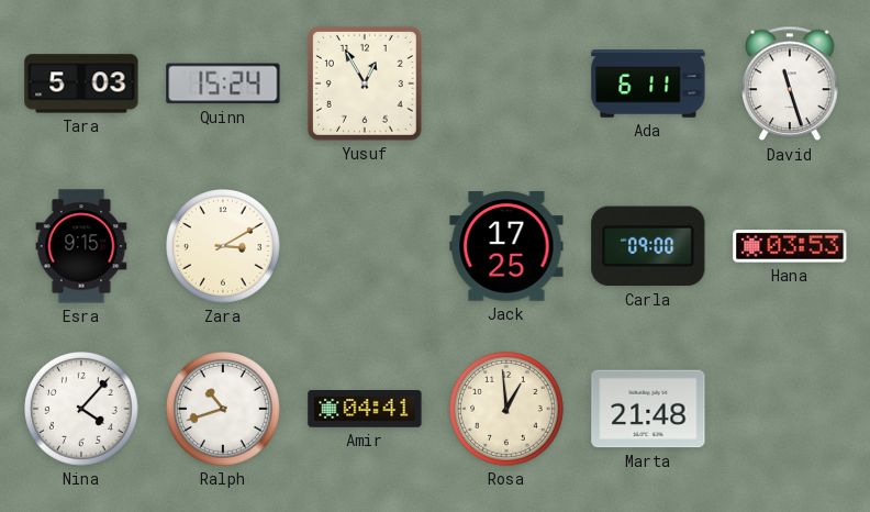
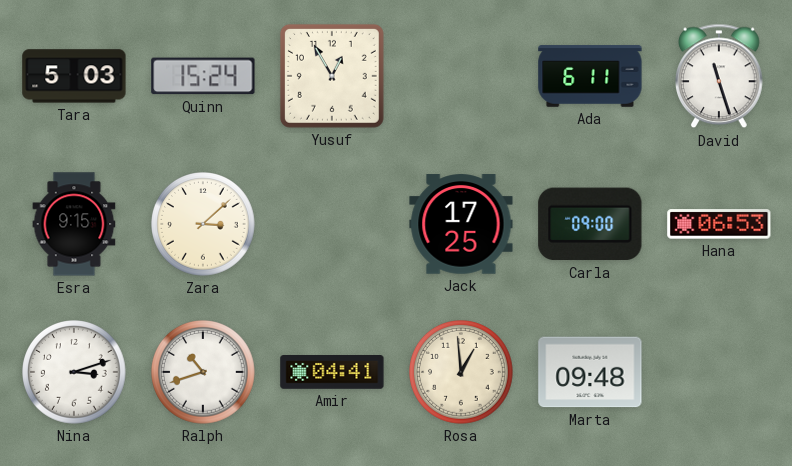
Zara: 3:10 -> 3:08 (204, 225)
Hana: 03:53 -> 06:53 (719, 224)
Nina: 4:07 -> 3:12 (75, 373)
Marta: 21:48 -> 09:48 (590, 372)
